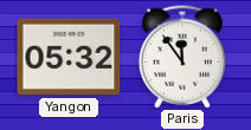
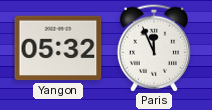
Paris: 11:54 -> 11:56 (153, 48)
